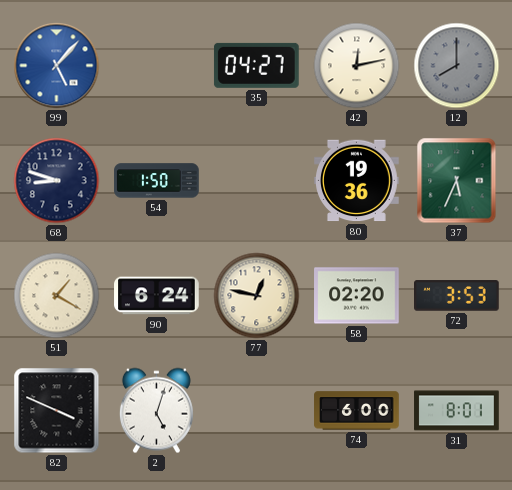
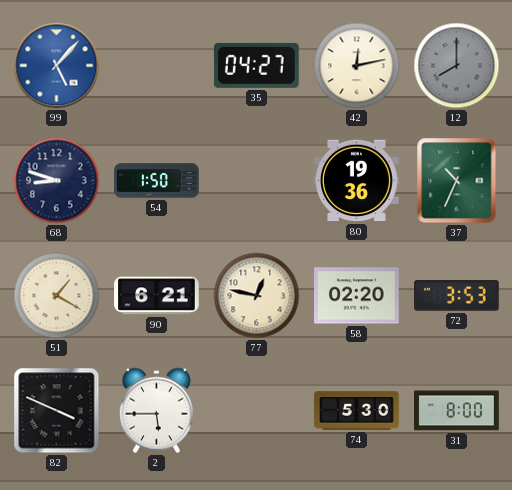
37: 5:34 -> 10:34 (457, 181)
90: 6:24 -> 6:21 (157, 296)
2: 5:03 -> 5:45 (156, 411)
74: 6:00 -> 5:30 (357, 411)
31: 8:01 -> 8:00 (457, 411)
